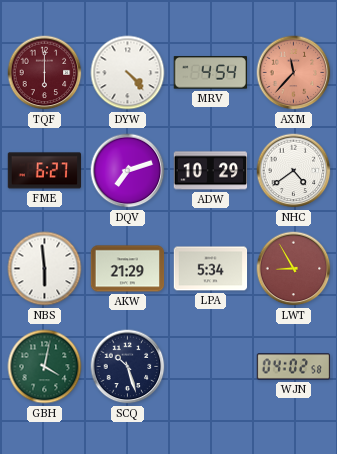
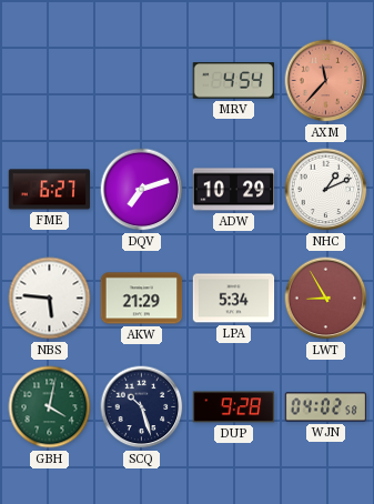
TQF: 6:00 -> none (45, 73)
DYW: 4:23 -> none (128, 73)
NHC: 4:39 -> 1:11 (326, 190)
NBS: 5:59 -> 5:46 (50, 299)
DUP: none -> 9:28 (234, 407)
